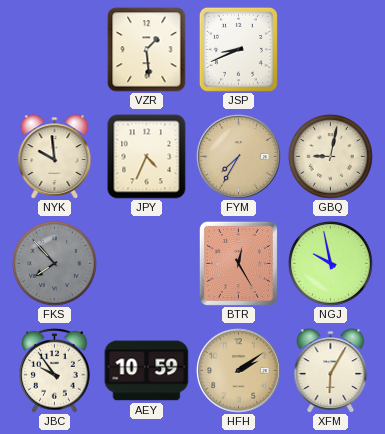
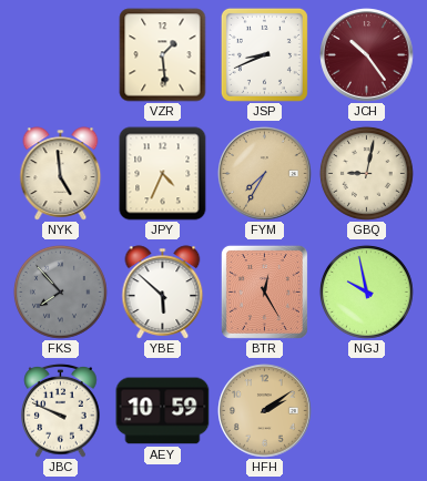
JCH: none -> 10:24 (367, 55)
NYK: 9:59 -> 4:59 (61, 174)
YBE: none -> 5:52 (163, 293)
JBC: 9:54 -> 9:49 (61, 411)
XFM: 6:05 -> none (331, 371)
